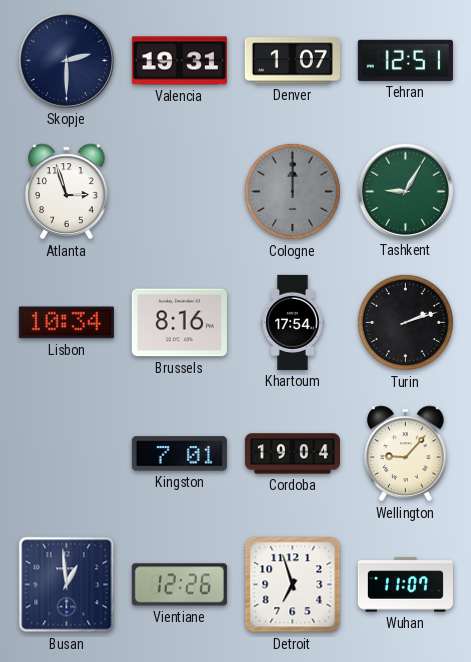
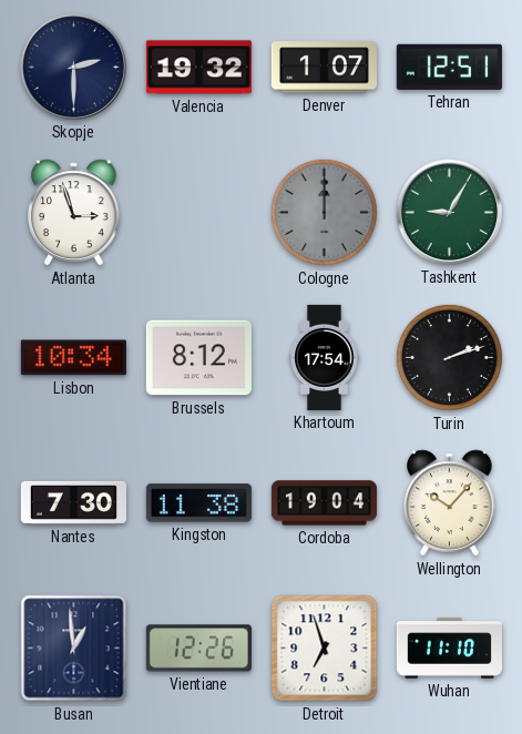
Valencia: 19:31 -> 19:32 (198, 68)
Brussels: 8:16 -> 8:12 (198, 358)
Nantes: none -> 7:30 (73, 502)
Kingston: 7:01 -> 11:38 (198, 503)
Wellington: 9:07 -> 10:07 (450, 503)
Wuhan: 11:07 -> 11:10 (449, 649)
